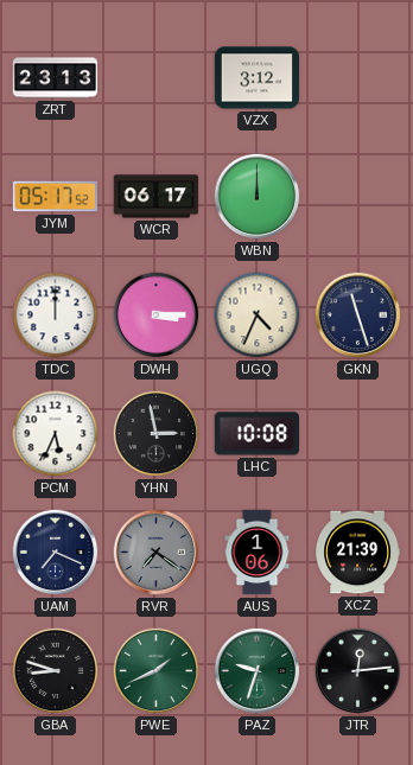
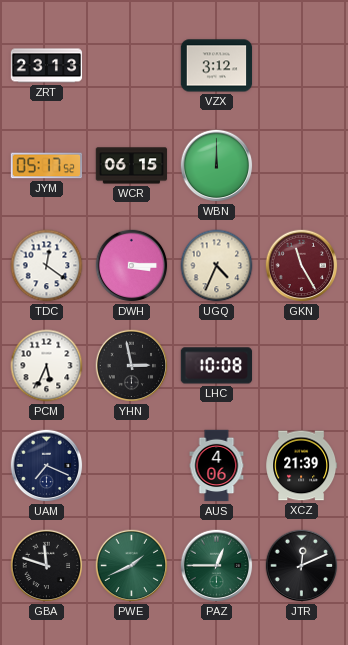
WCR: 06:17 -> 06:15 (132, 166)
TDC: 12:00 -> 12:21 (47, 266)
GKN: 11:27 -> 11:25 (302, 266)
GKN dial: navy -> burgundy (302, 266)
RVR: 7:21 -> none (157, 553)
AUS: 1:06 -> 4:06 (217, 466)
GBA: 8:48 -> 11:48 (47, 566)
PAZ: 9:33 -> 12:45 (217, 566)
JTR: 12:14 -> 12:11 (302, 566)
